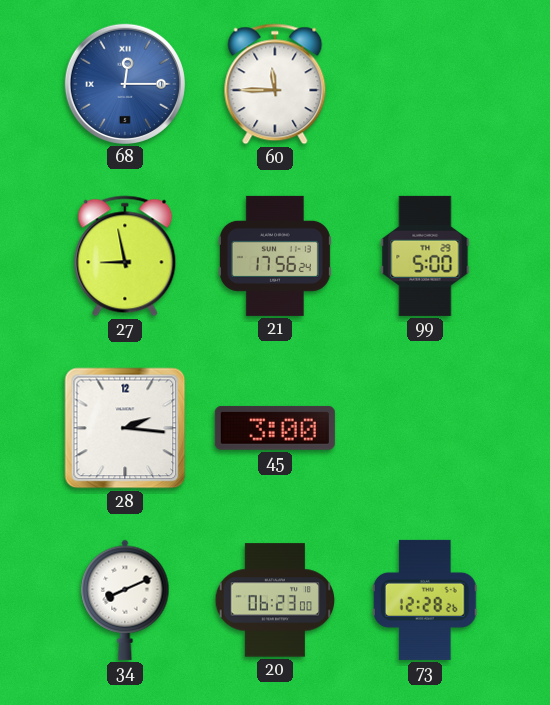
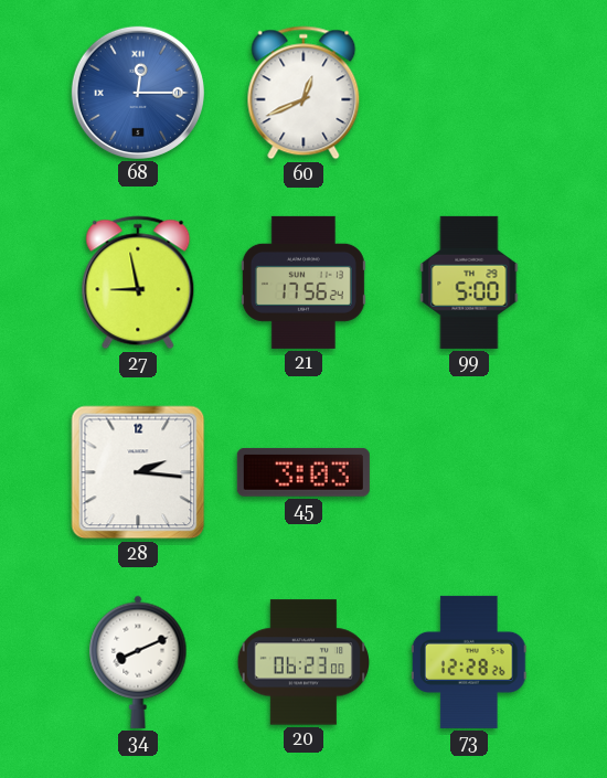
60: 11:45 -> 12:41 (303, 93)
45: 3:00 -> 3:03 (303, 472)
